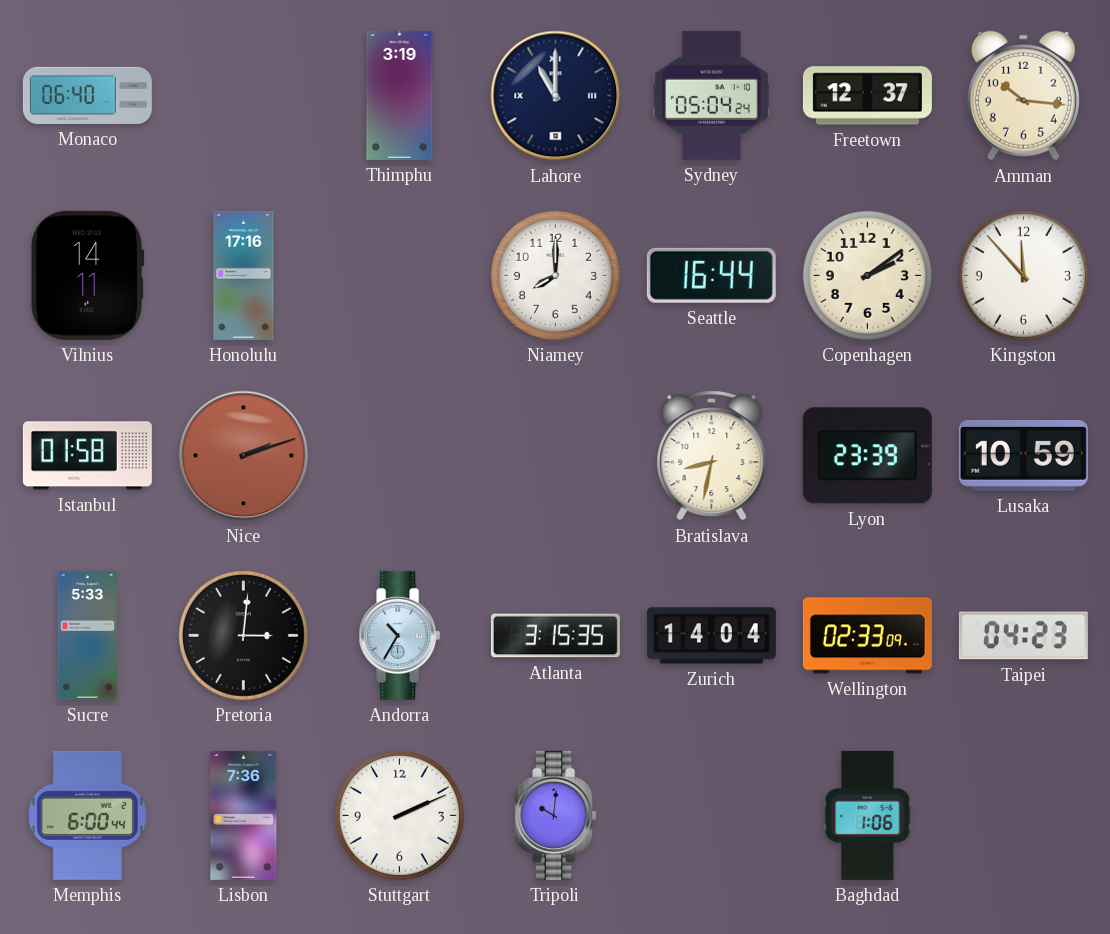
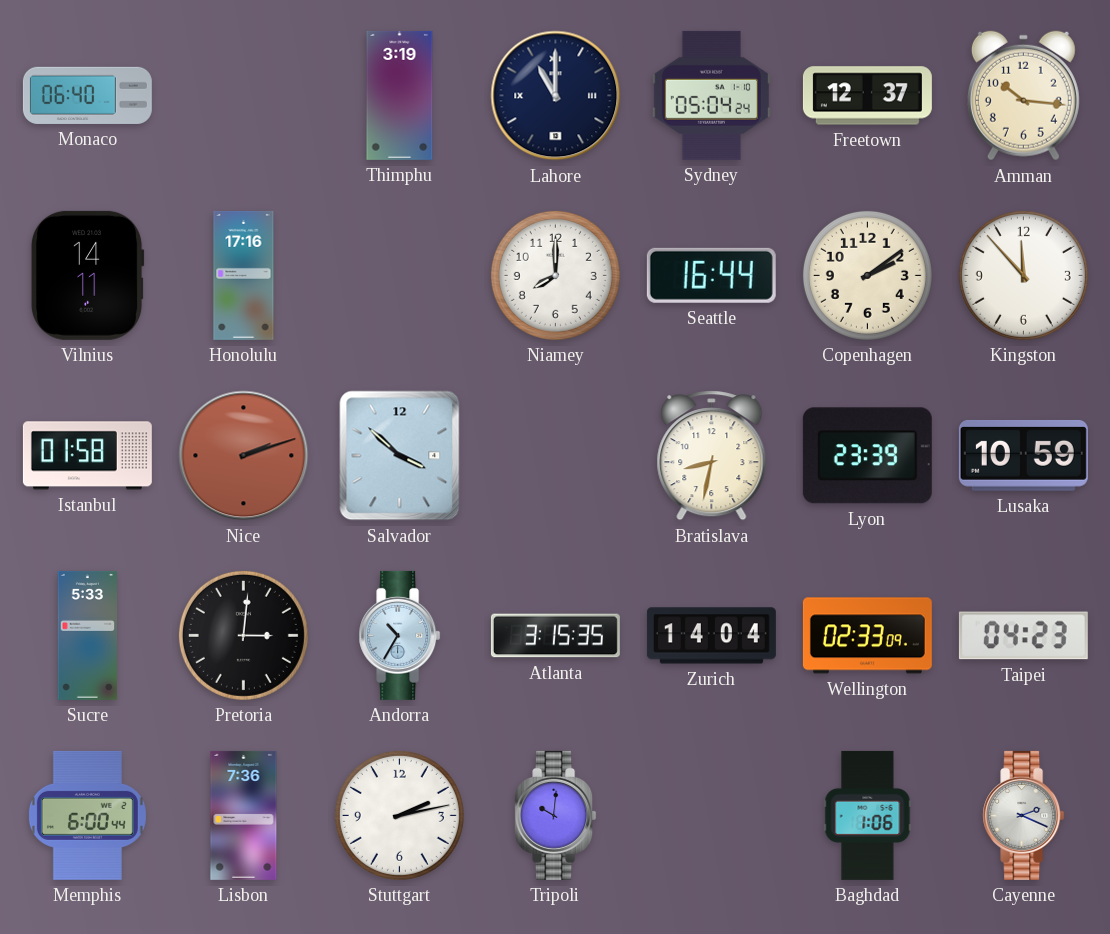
Salvador: none -> 3:52 (400, 456)
Stuttgart: 2:11 -> 2:13 (399, 815)
Cayenne: none -> 2:19 (1024, 815)
